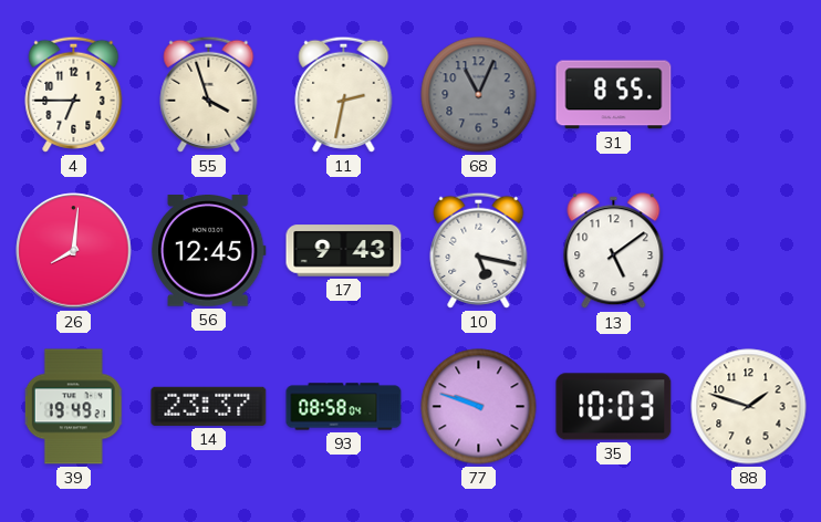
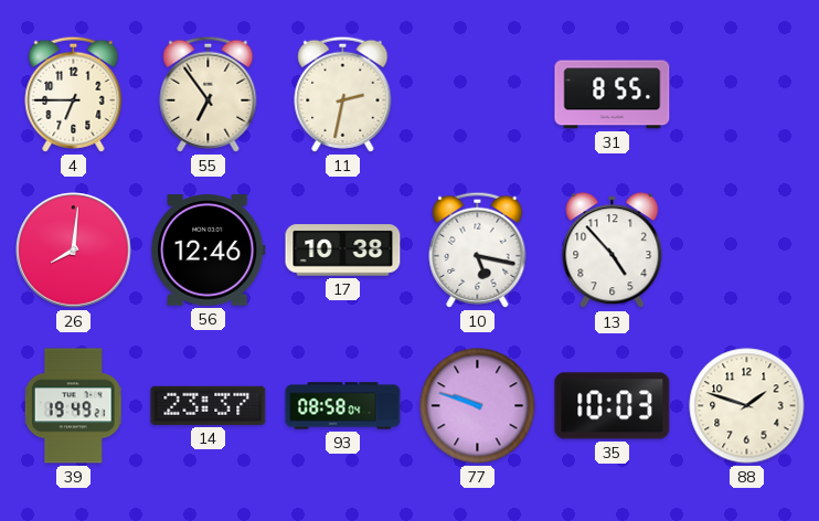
55: 3:57 -> 6:54 (209, 94)
68: 11:04 -> none (479, 95)
56: 12:45 -> 12:46 (209, 251)
17: 9:43 -> 10:38 (343, 251)
13: 5:09 -> 4:53 (613, 251)
